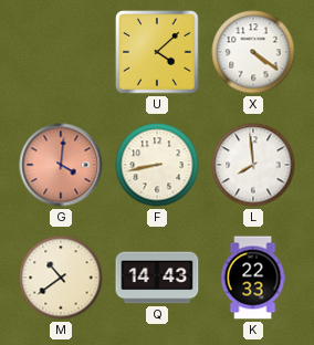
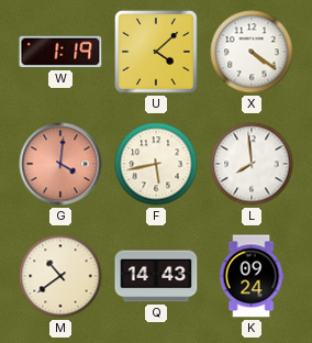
W: none -> 1:19 (60, 52)
F: 8:43 -> 5:43 (156, 164)
K: 22:33 -> 09:24 (252, 276)
